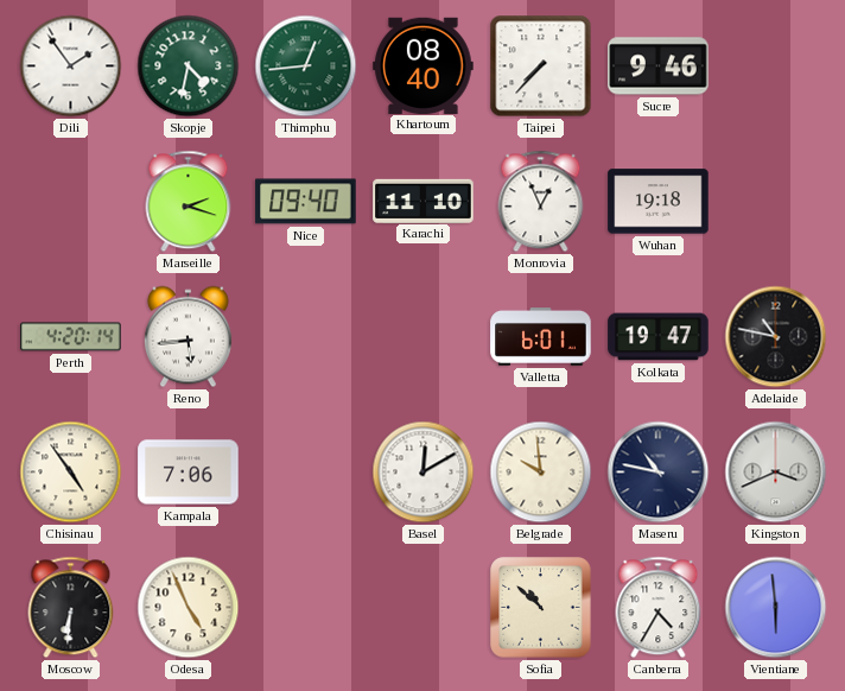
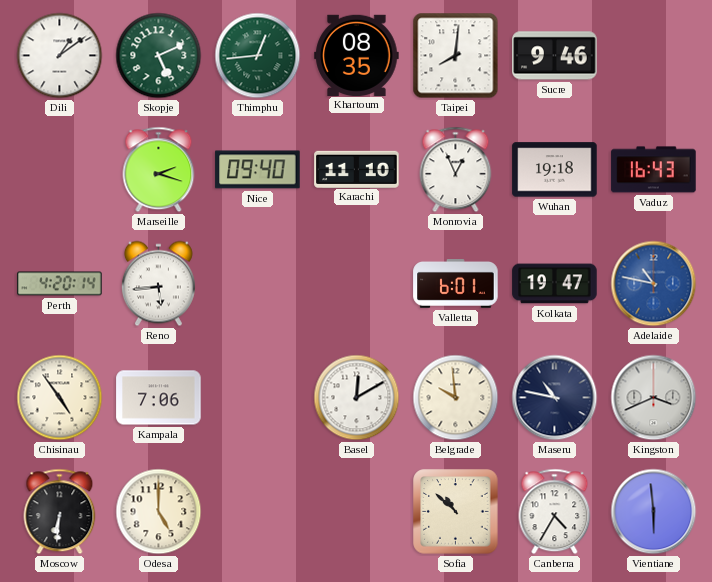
Dili: 1:54 -> 1:09 (60, 56)
Skopje: 4:32 -> 5:11 (159, 56)
Khartoum: 08:40 -> 08:35 (357, 55)
Taipei: 7:37 -> 8:01 (456, 56)
Vaduz: none -> 16:43 (654, 170)
Adelaide dial: black -> blue (654, 284)
Odesa: 4:56 -> 5:00 (159, 512)
